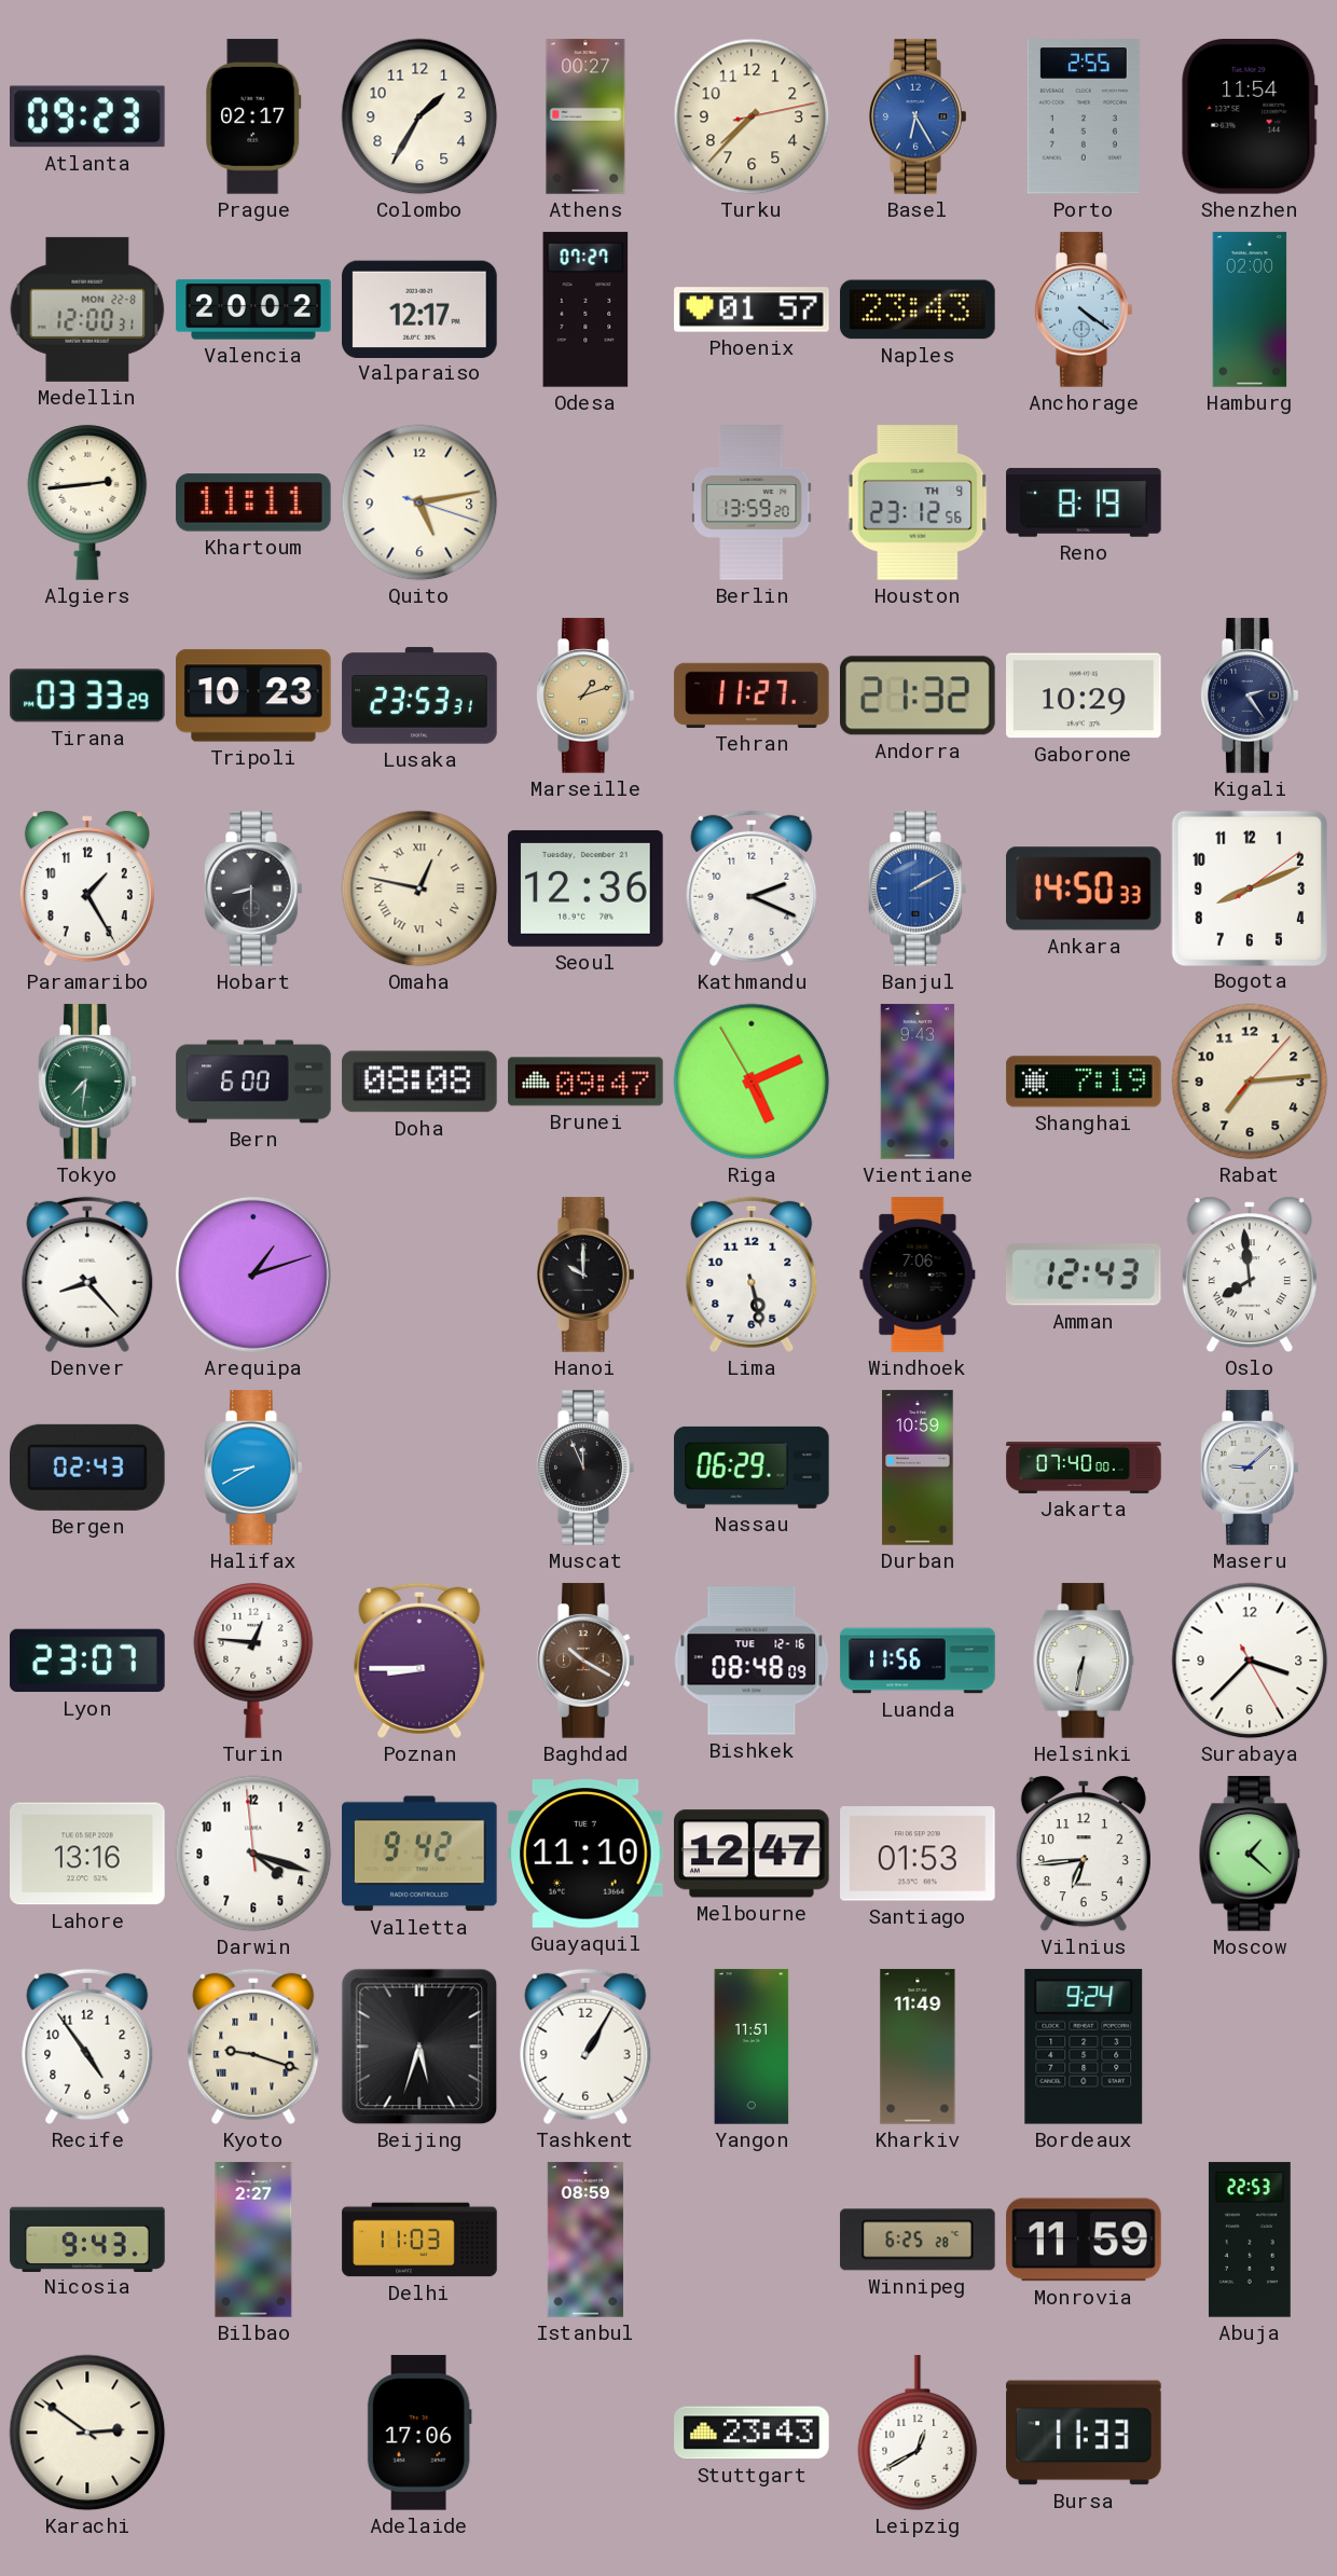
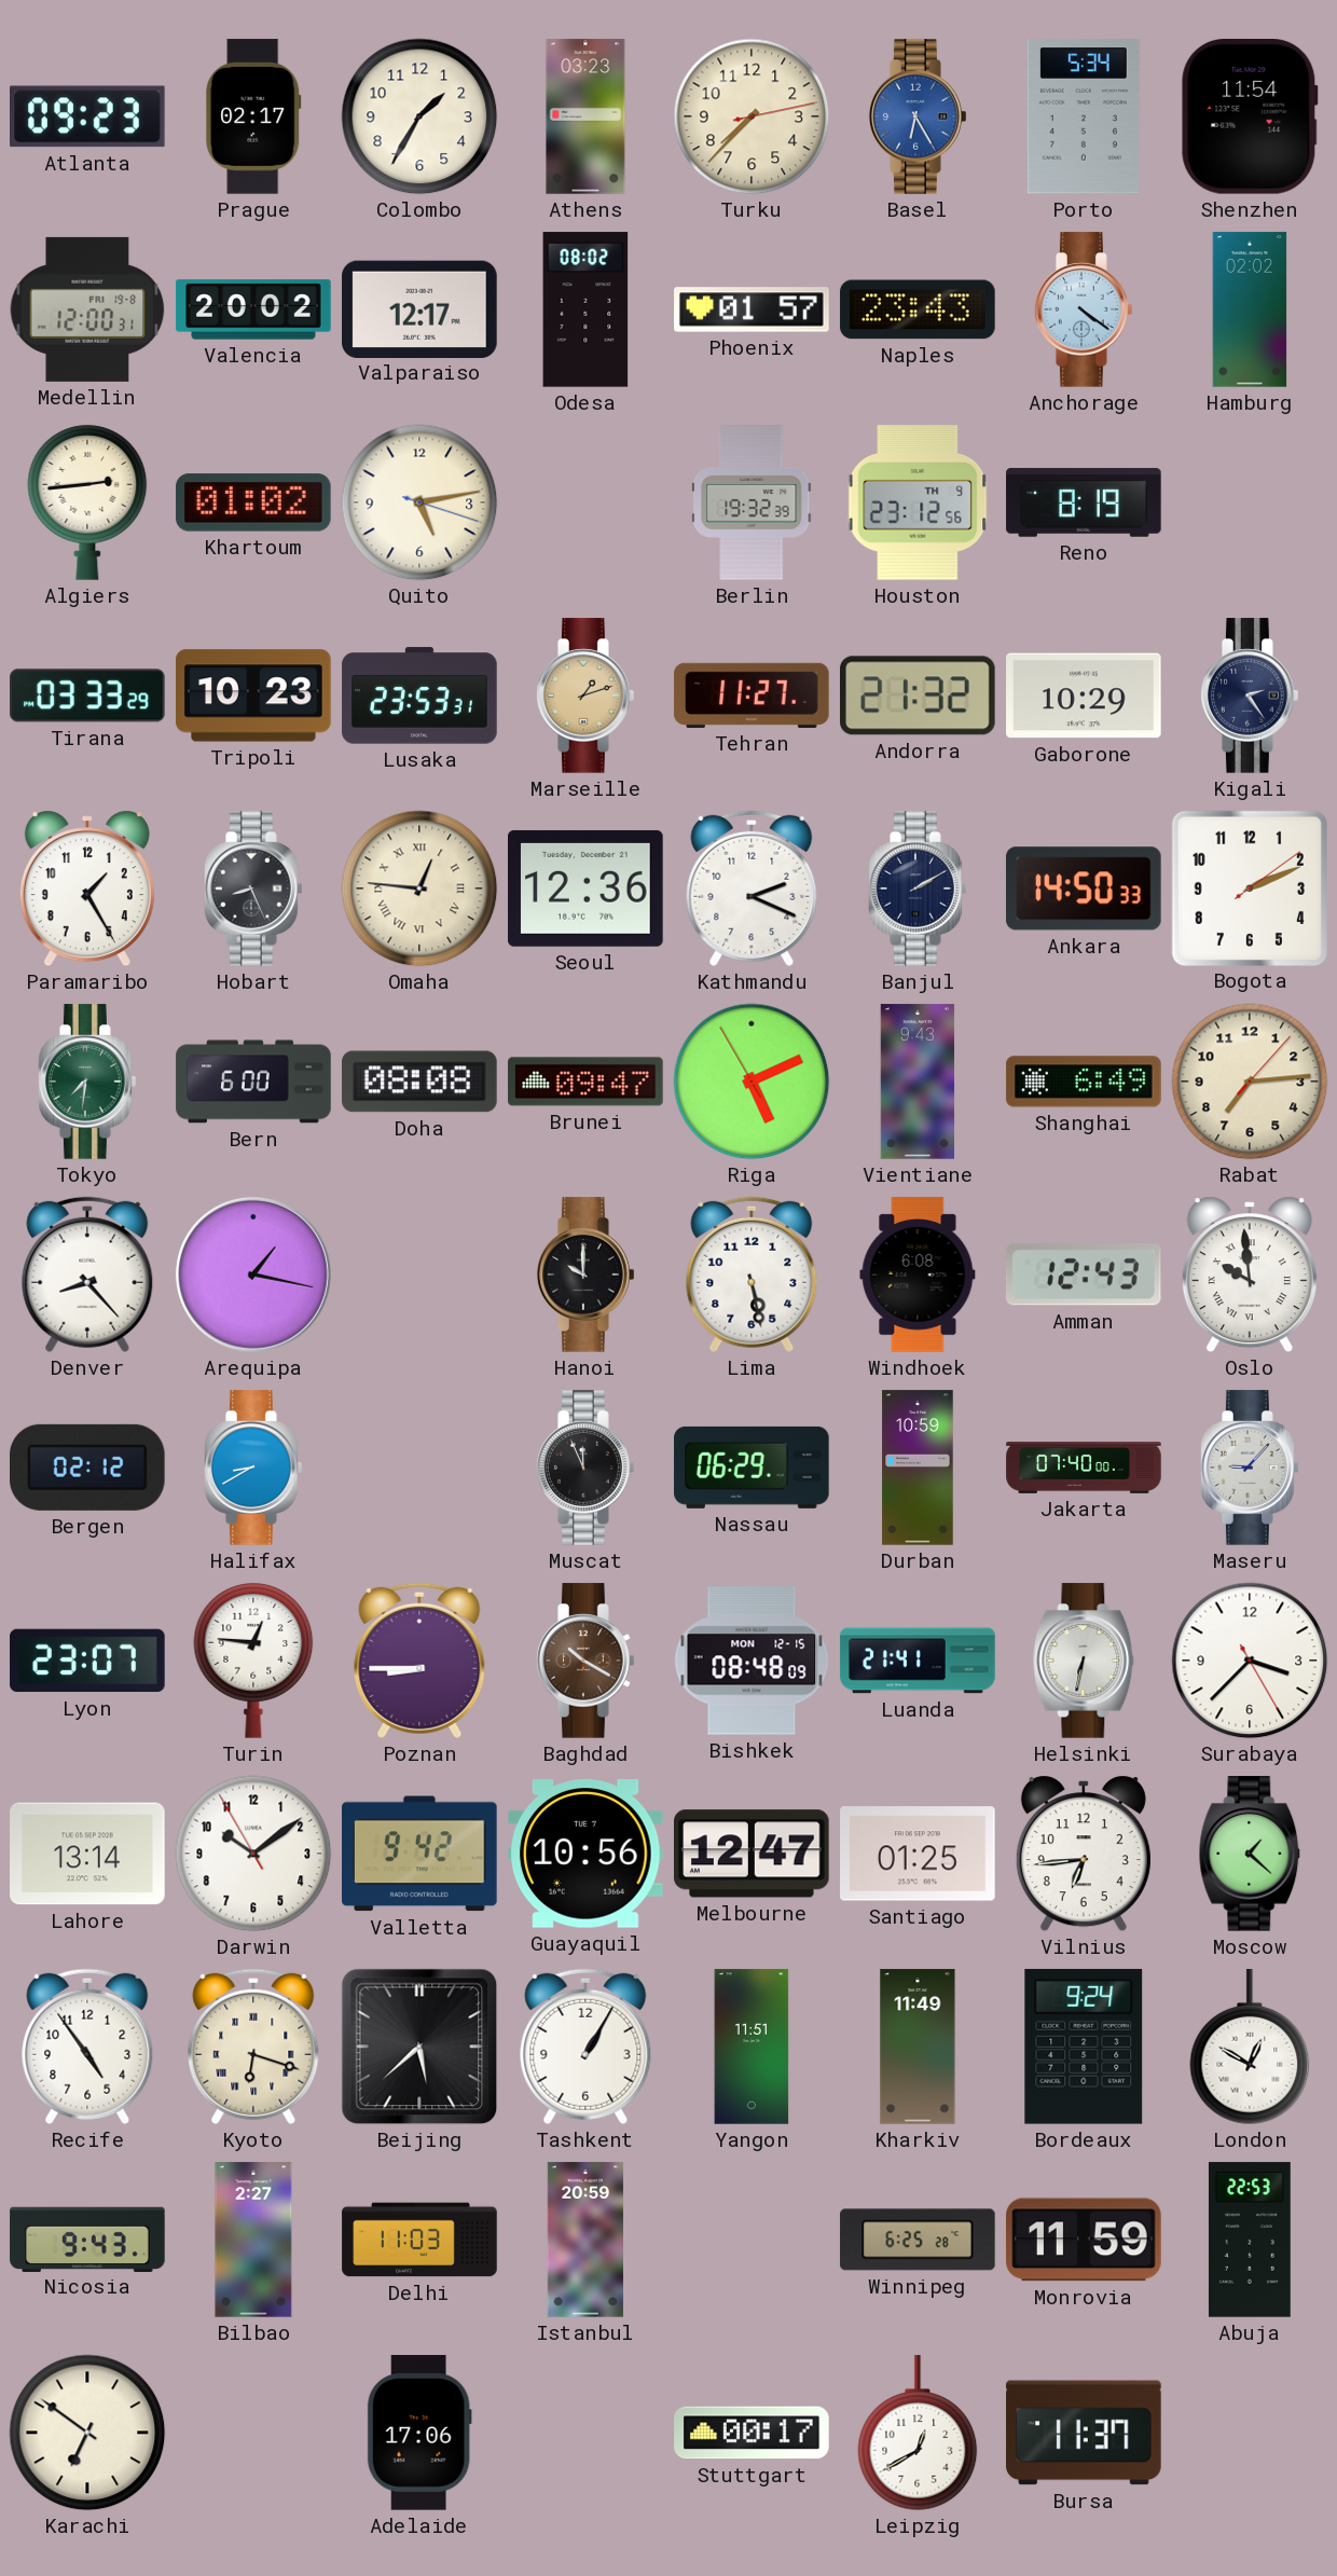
Athens: 00:27 -> 03:23 (585, 116)
Porto: 2:55 -> 5:34 (1084, 116)
Medellin date: MON 22-8 -> FRI 19-8 (87, 309)
Odesa: 07:27 -> 08:02 (585, 309)
Hamburg: 02:00 -> 02:02 (1250, 309)
Khartoum: 11:11 -> 01:02 (253, 502)
Berlin: 13:59 -> 19:32 (753, 502)
Hobart: 8:30 -> 8:26 (254, 888)
Omaha: 12:47 -> 12:46 (419, 888)
Banjul dial: blue -> navy (919, 888)
Bogota: 8:11 -> 2:11 (1249, 887)
Shanghai: 7:19 -> 6:49 (1084, 1082)
Arequipa: 1:12 -> 1:17 (253, 1275)
Windhoek: 7:06 -> 6:08 (918, 1275)
Oslo: 7:59 -> 9:59 (1250, 1275)
Bergen: 02:43 -> 02:12 (88, 1468)
Maseru: 9:08 -> 9:07 (1251, 1468)
Bishkek date: TUE 12-16 -> MON 12-15 (752, 1661)
Luanda: 11:56 -> 21:41 (918, 1661)
Lahore: 13:16 -> 13:14 (87, 1854)
Darwin: 4:17 -> 10:08 (253, 1854)
Guayaquil: 11:10 -> 10:56 (587, 1854)
Santiago: 01:53 -> 01:25 (918, 1854)
Kyoto: 9:18 -> 6:18 (253, 2047)
Beijing: 5:33 -> 5:38 (419, 2047)
London: none -> 12:50 (1250, 2048)
Istanbul: 08:59 -> 20:59 (585, 2240)
Karachi: 2:51 -> 6:51 (87, 2433)
Stuttgart: 23:43 -> 00:17 (752, 2433)
Bursa: 11:33 -> 11:37 (1084, 2433)
